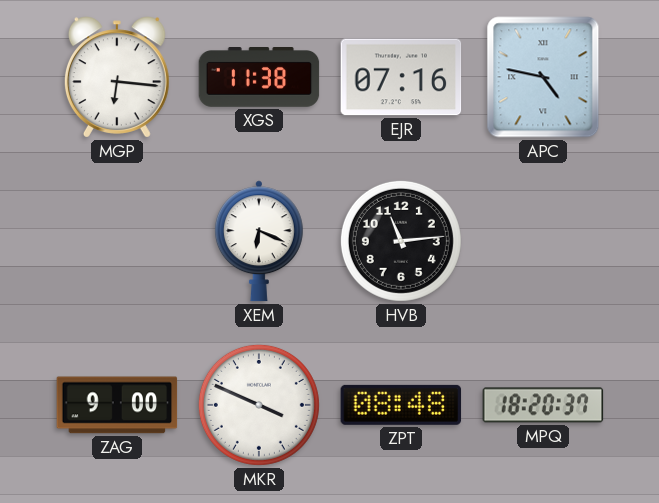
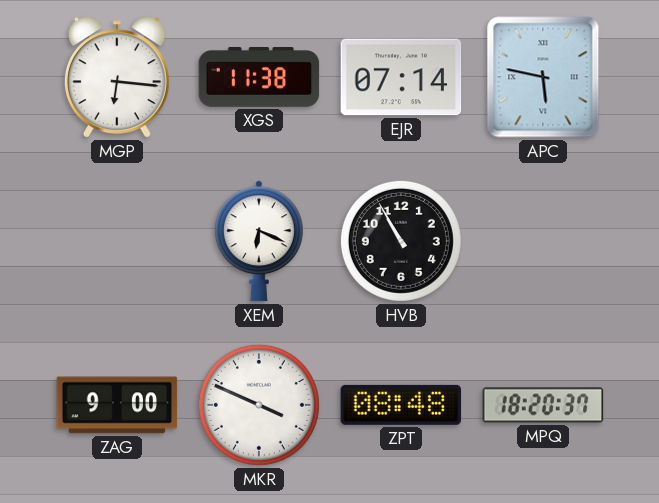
EJR: 07:16 -> 07:14 (401, 77)
APC: 4:47 -> 5:47 (543, 77)
HVB: 11:14 -> 10:55 (401, 241)
